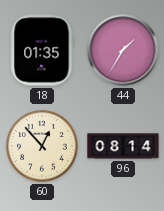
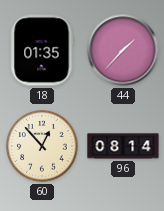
44: 1:35 -> 1:37 (123, 50)
